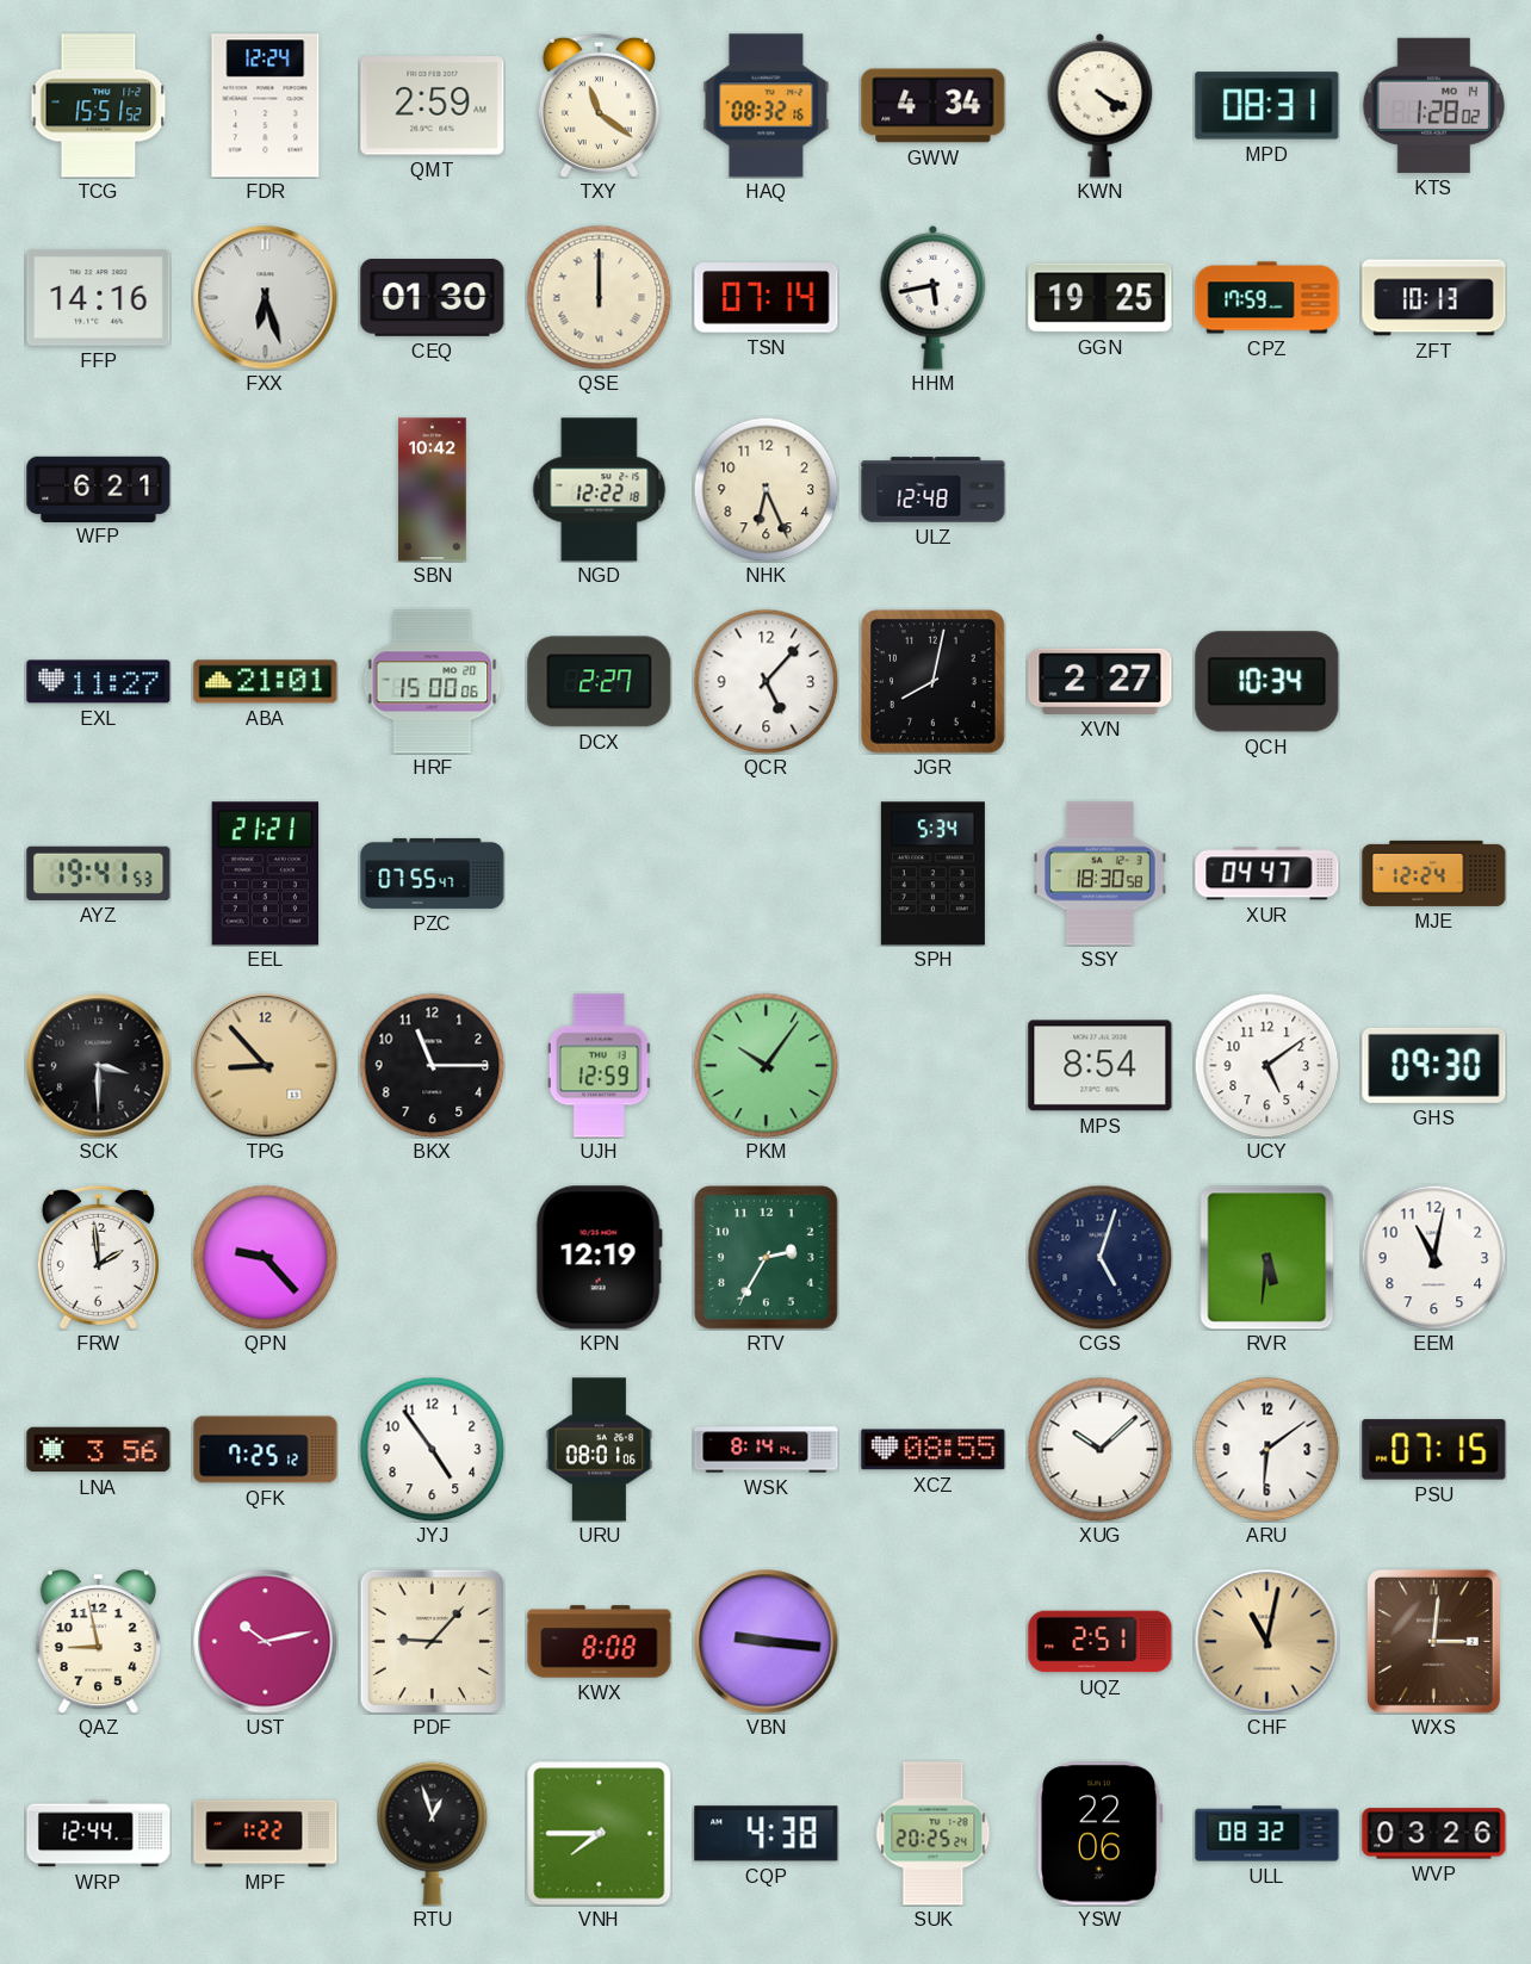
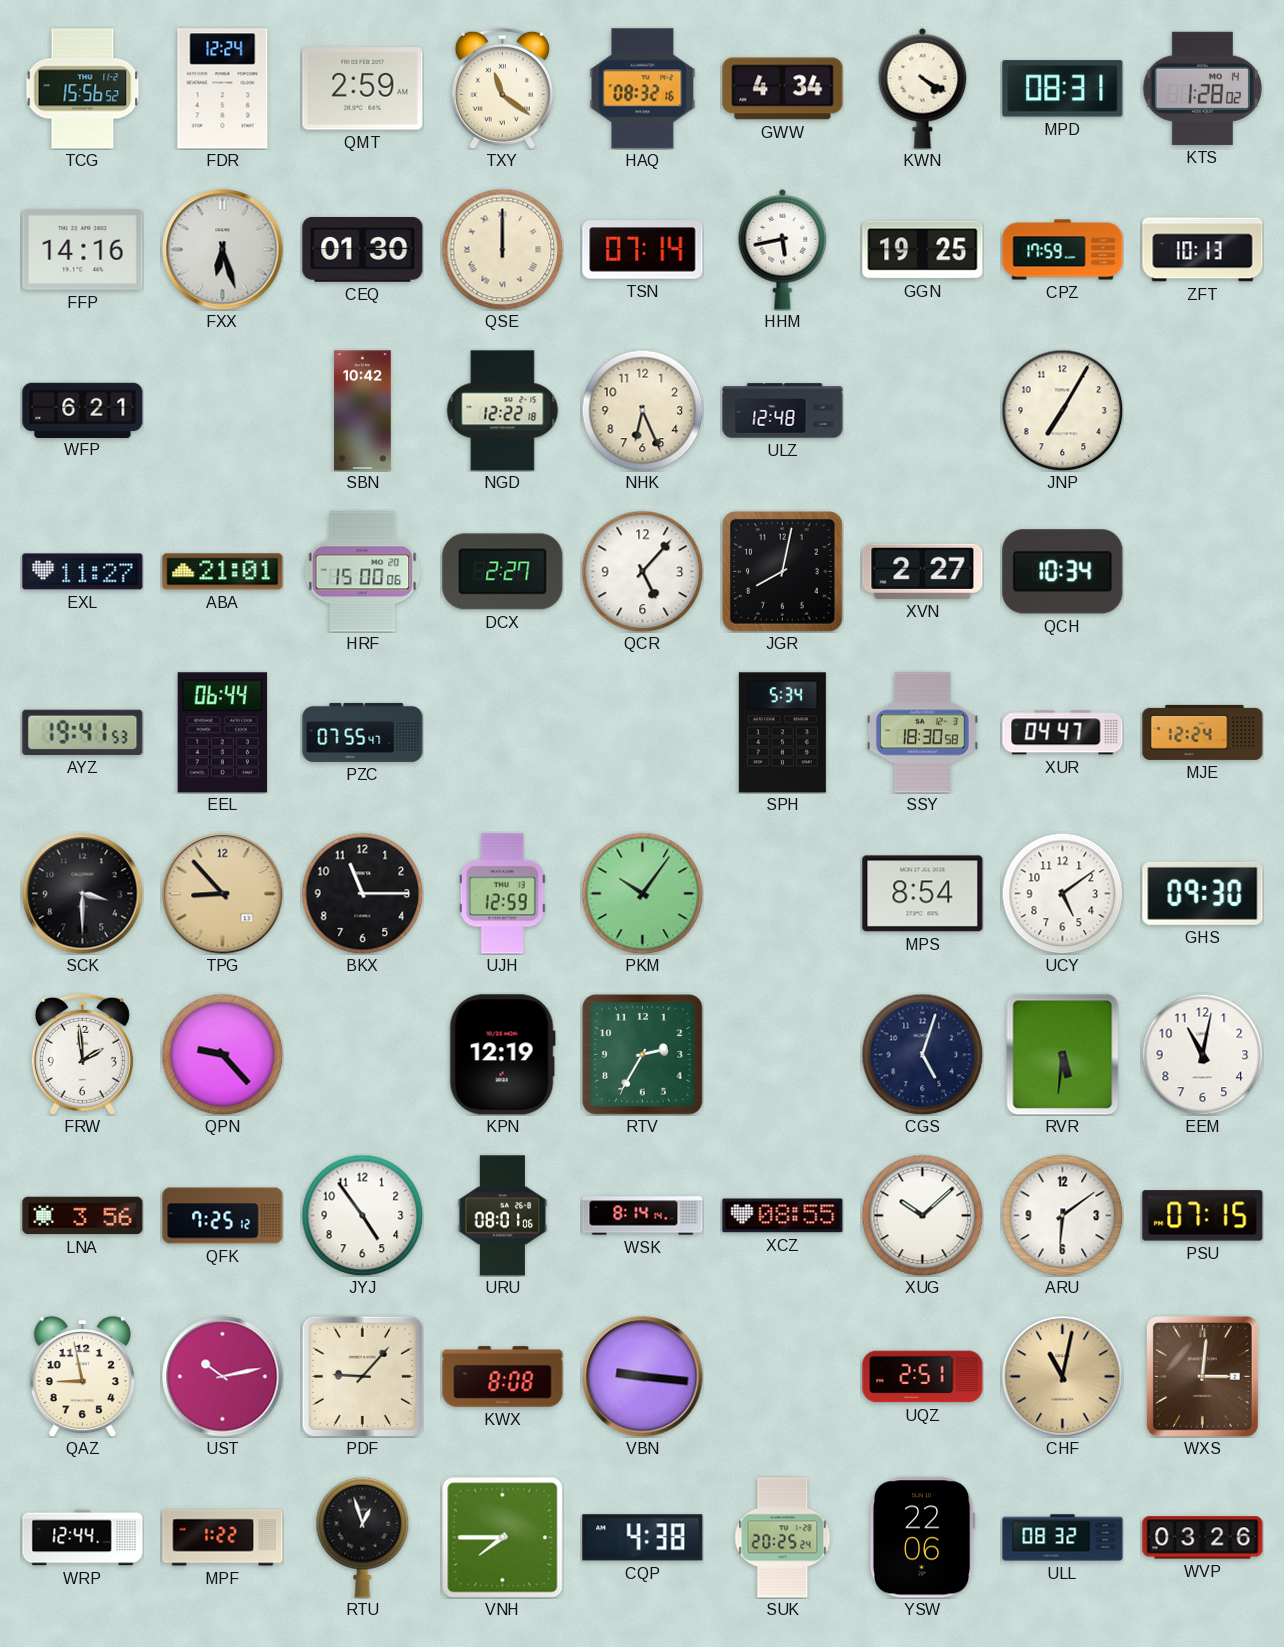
TCG: 15:51 -> 15:56 (83, 89)
JNP: none -> 7:05 (1062, 410)
EEL: 21:21 -> 06:44 (223, 733)
